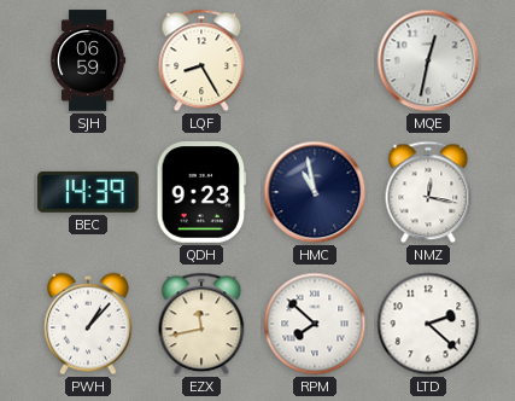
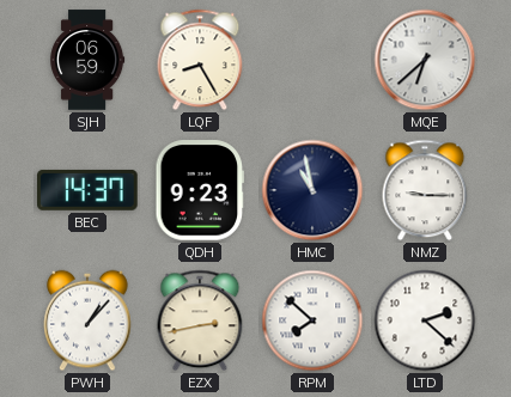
MQE: 12:32 -> 6:38 (425, 60)
BEC: 14:39 -> 14:37 (89, 190)
NMZ: 12:17 -> 9:15 (425, 190)
EZX: 11:43 -> 2:43 (200, 320)
